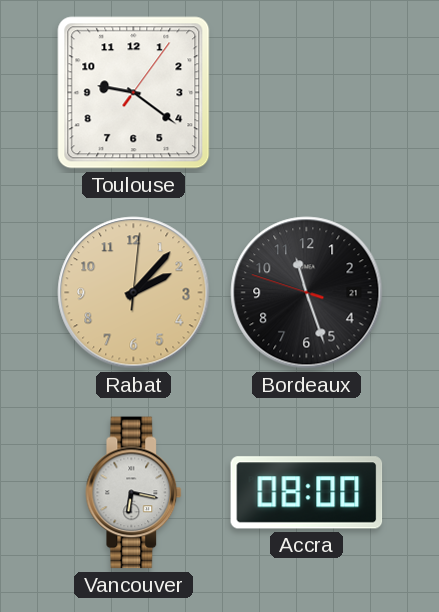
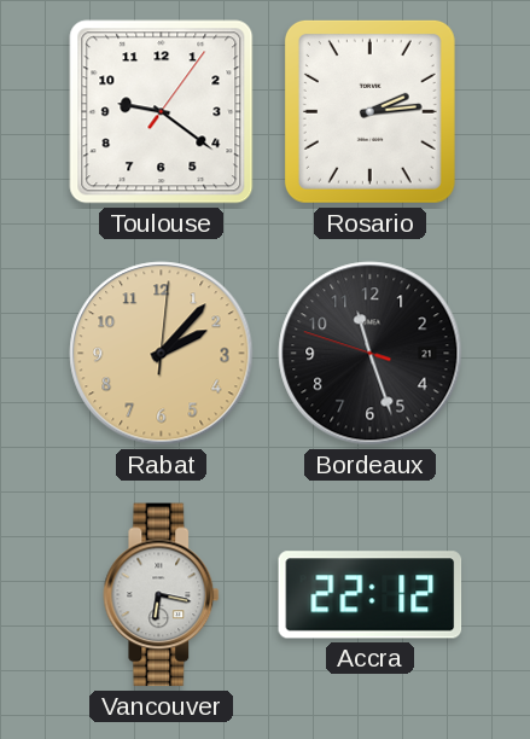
Rosario: none -> 2:14 (369, 111)
Accra: 08:00 -> 22:12 (371, 595)
